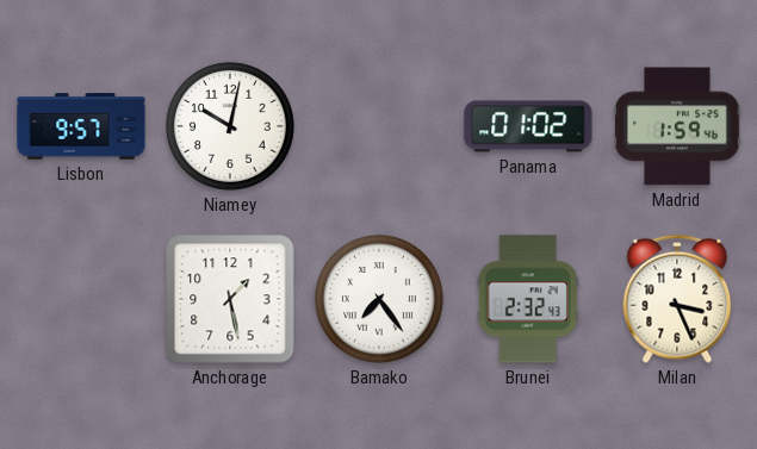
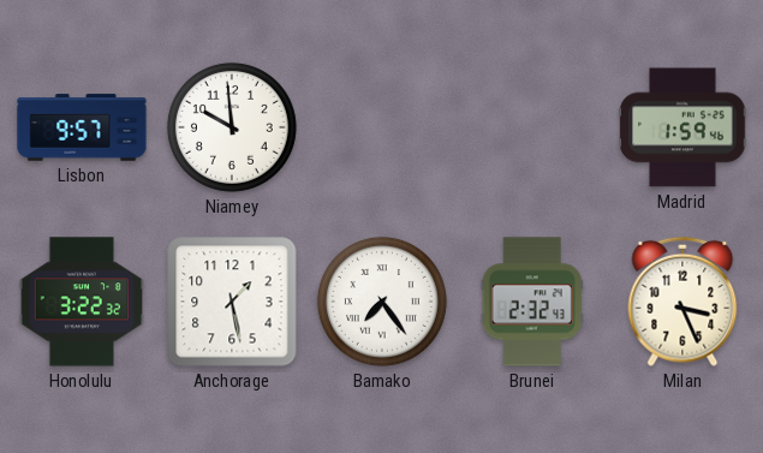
Niamey: 10:02 -> 9:59 (232, 127)
Panama: 01:02 -> none (528, 126)
Honolulu: none -> 3:22 (81, 302)
